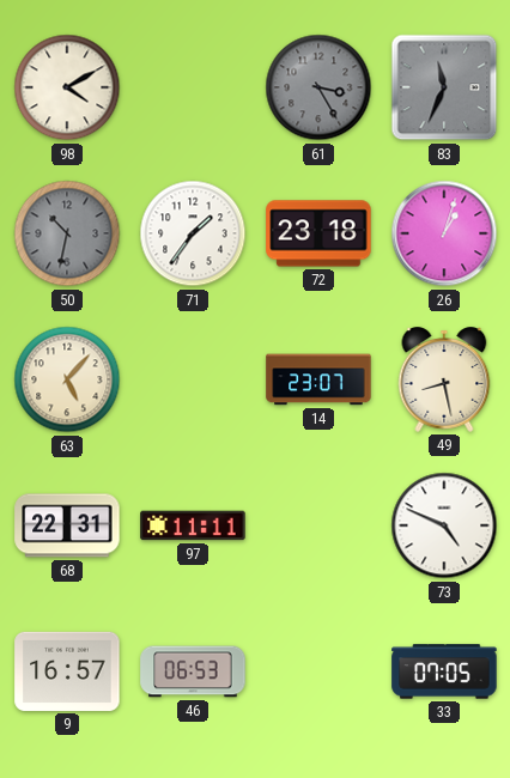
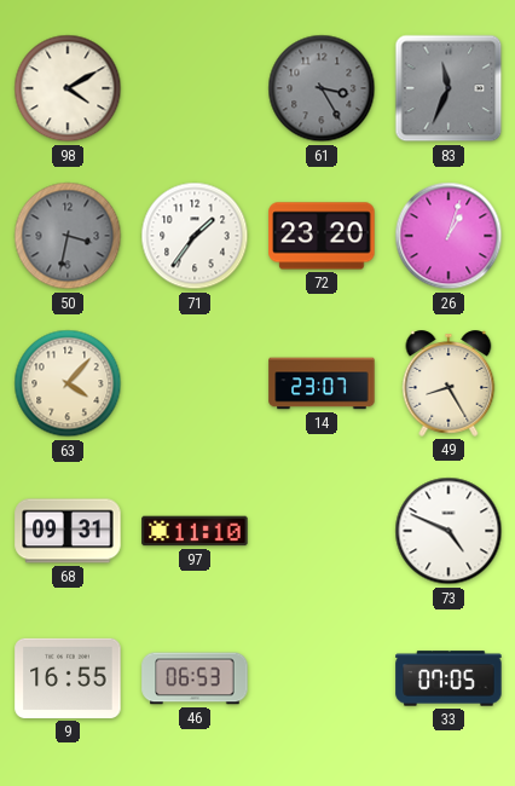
50: 10:32 -> 3:32 (68, 236)
72: 23:18 -> 23:20 (322, 236)
63: 5:07 -> 4:07 (68, 383)
49: 8:28 -> 8:25 (449, 383)
68: 22:31 -> 09:31 (68, 531)
97: 11:11 -> 11:10 (195, 531)
9: 16:57 -> 16:55 (68, 678)
